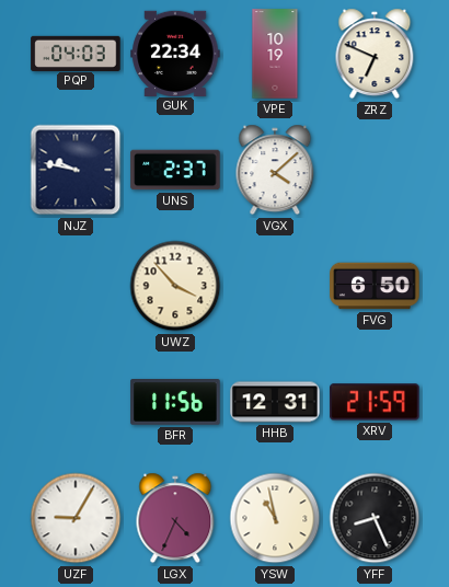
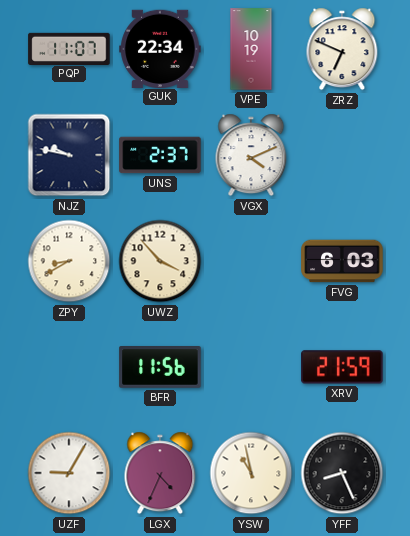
PQP: 04:03 -> 11:07 (69, 48)
VGX: 4:08 -> 4:11 (251, 155)
ZPY: none -> 8:40 (69, 261)
FVG: 6:50 -> 6:03 (342, 261)
HHB: 12:31 -> none (275, 402)
